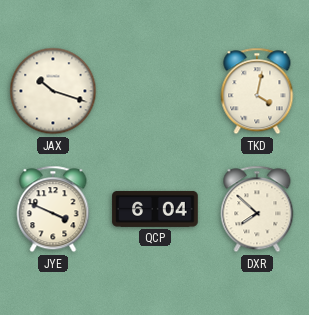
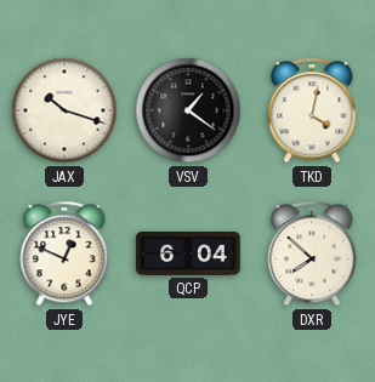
VSV: none -> 1:21 (188, 110)
JYE: 3:49 -> 12:49 (64, 253)
